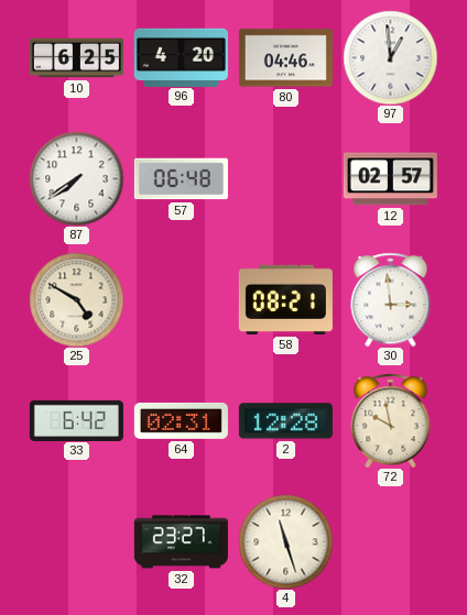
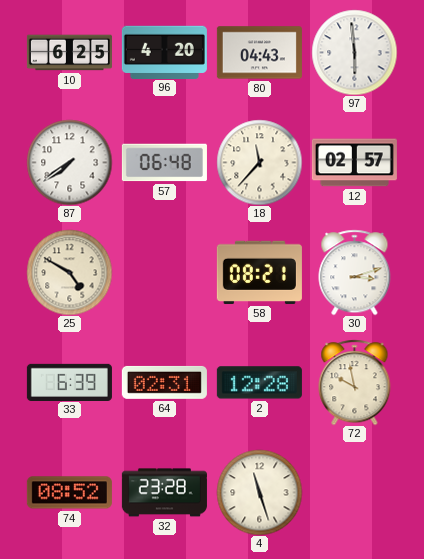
80: 04:46 -> 04:43 (259, 53)
97: 12:59 -> 5:59 (354, 52)
18: none -> 11:37 (259, 162)
30: 2:59 -> 3:12 (355, 272)
33: 6:42 -> 6:39 (69, 382)
74: none -> 08:52 (69, 493)
32: 23:27 -> 23:28 (164, 493)
